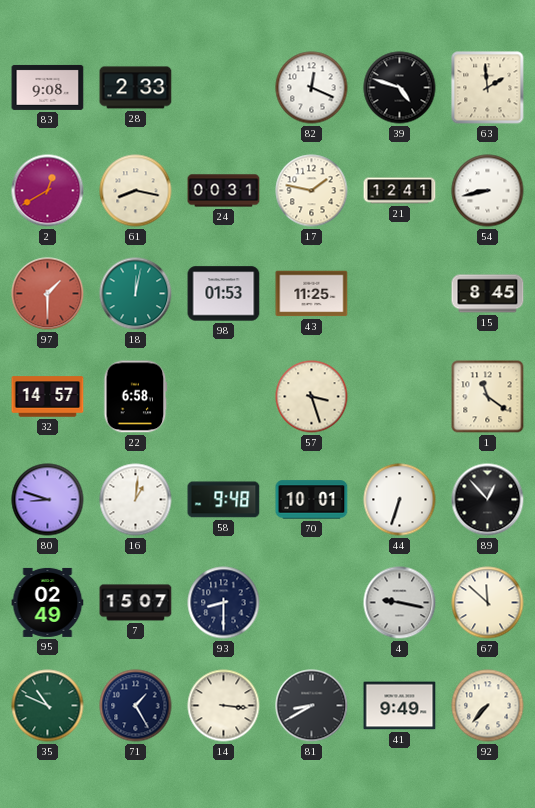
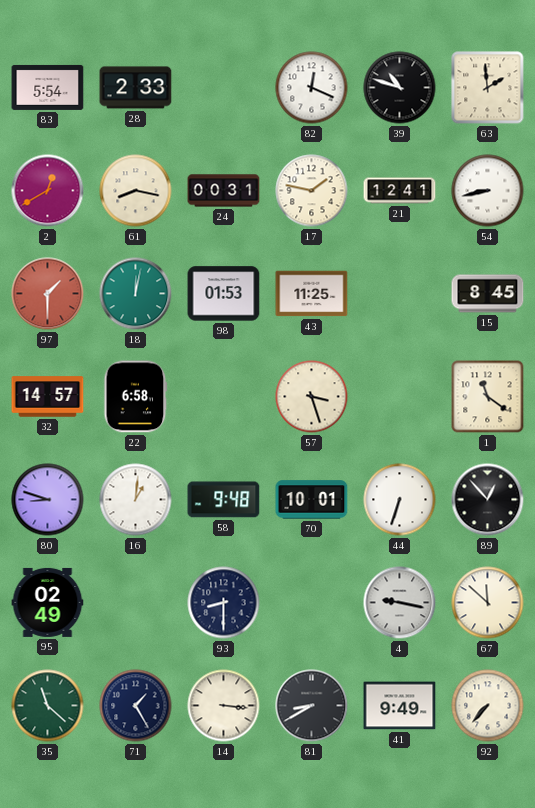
83: 9:08 -> 5:54 (48, 87)
39: 4:48 -> 10:48 (400, 88)
7: 15:07 -> none (136, 603)
35: 10:49 -> 11:22 (48, 706)
